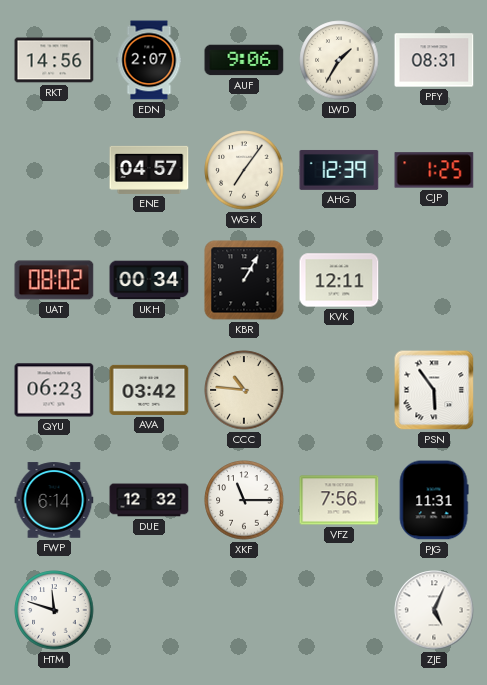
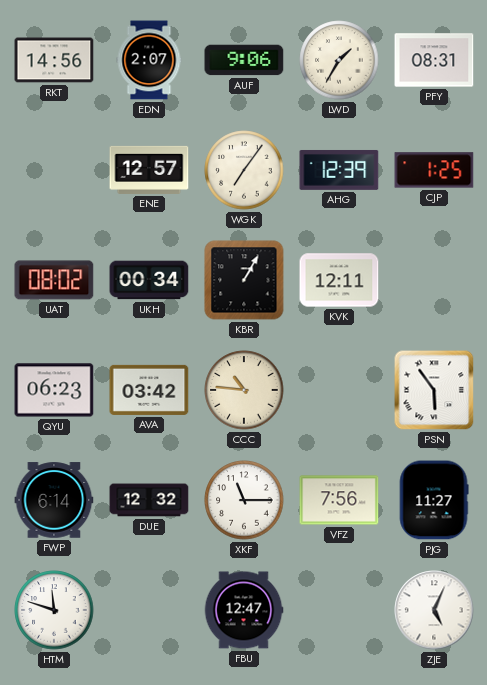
ENE: 04:57 -> 12:57 (149, 170)
PJG: 11:31 -> 11:27 (434, 500)
FBU: none -> 12:47 (244, 610)
